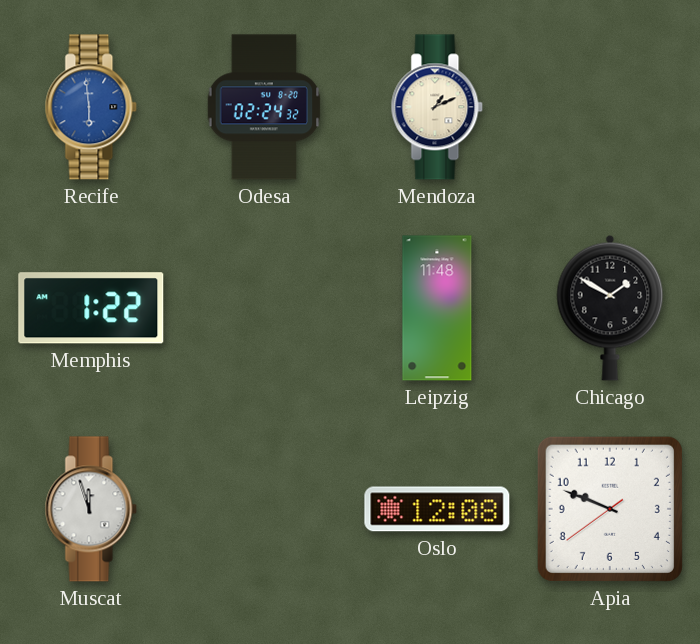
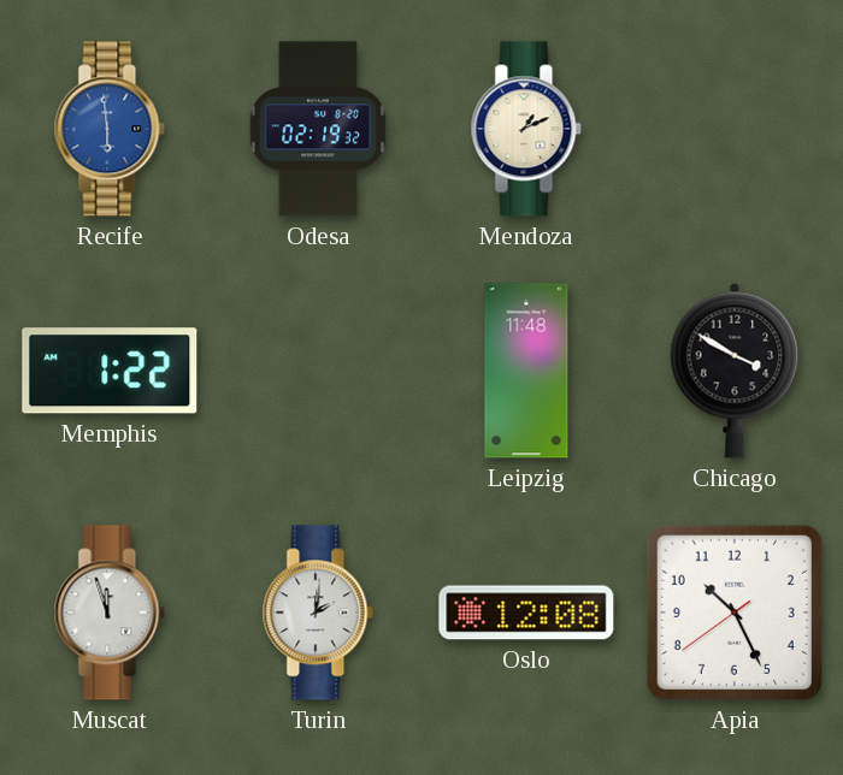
Odesa: 02:24 -> 02:19 (318, 129)
Chicago: 1:50 -> 3:50 (735, 371)
Turin: none -> 2:01 (318, 613)
Apia: 9:48 -> 10:25 (735, 613)
